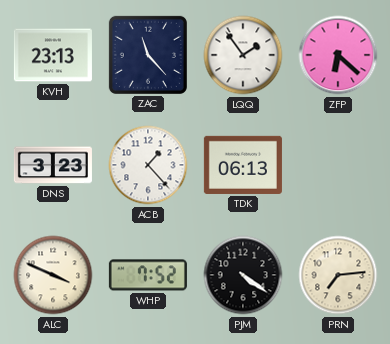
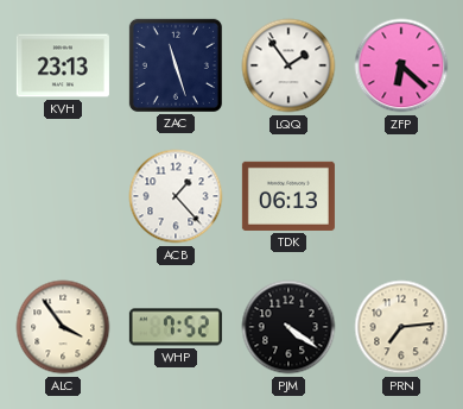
ZAC: 11:23 -> 11:27 (176, 65)
DNS: 3:23 -> none (53, 165)
ALC: 3:49 -> 3:54 (63, 327)
